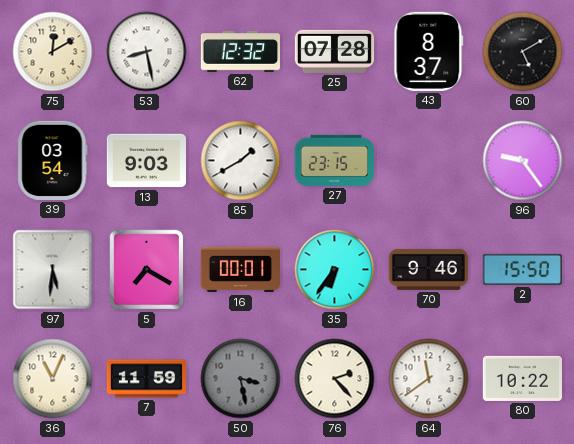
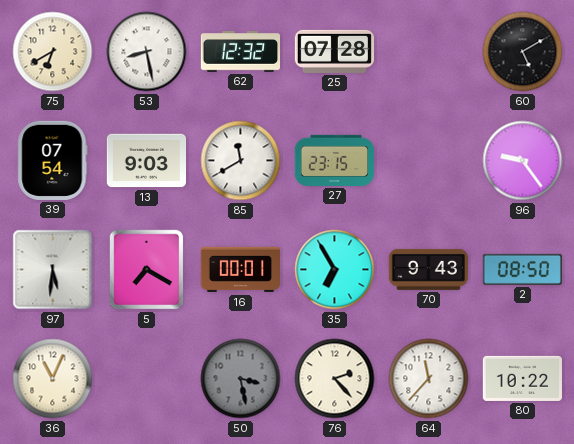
75: 12:10 -> 6:40 (53, 52)
43: 8:37 -> none (429, 51)
39: 03:54 -> 07:54 (53, 160)
85: 1:40 -> 11:40 (241, 161)
35: 6:36 -> 6:55 (335, 270)
70: 9:46 -> 9:43 (428, 269)
2: 15:50 -> 08:50 (522, 269)
7: 11:59 -> none (146, 379)
64: 11:39 -> 11:37 (429, 379)
